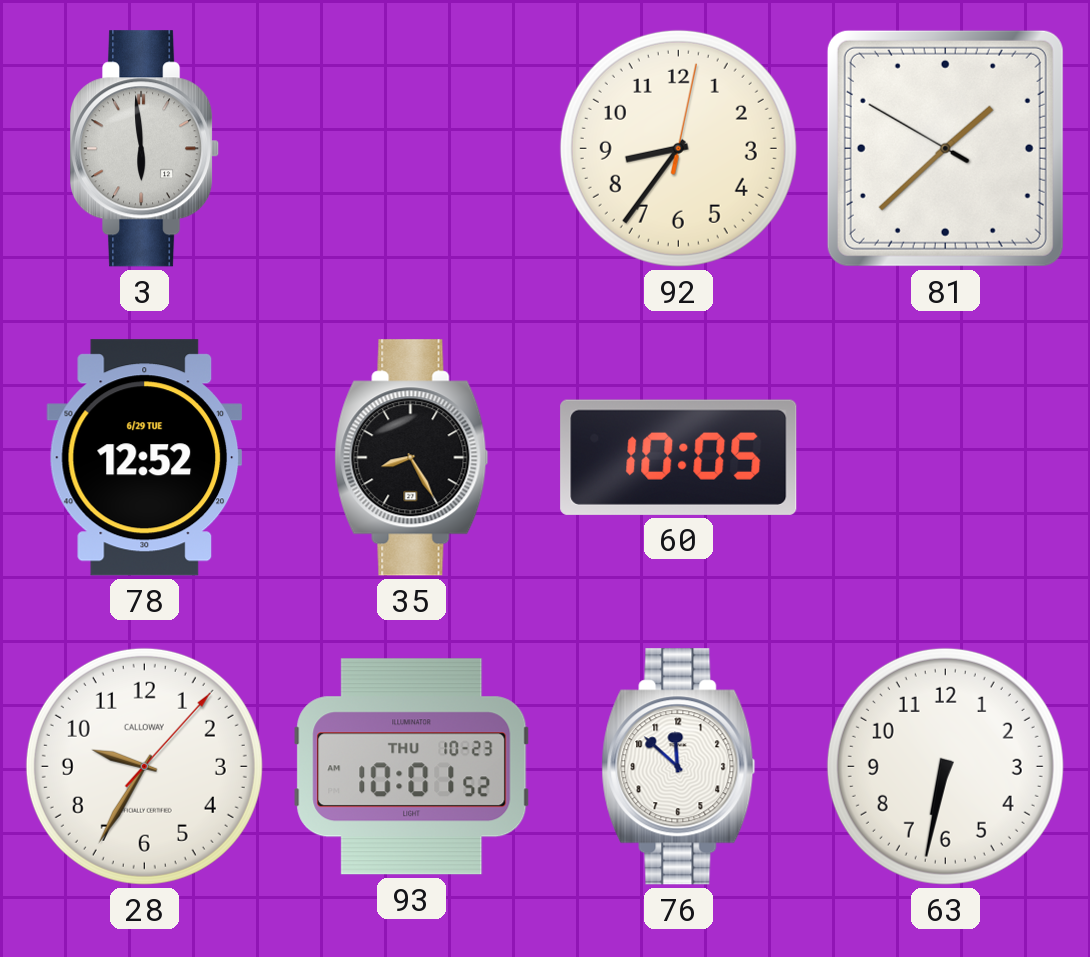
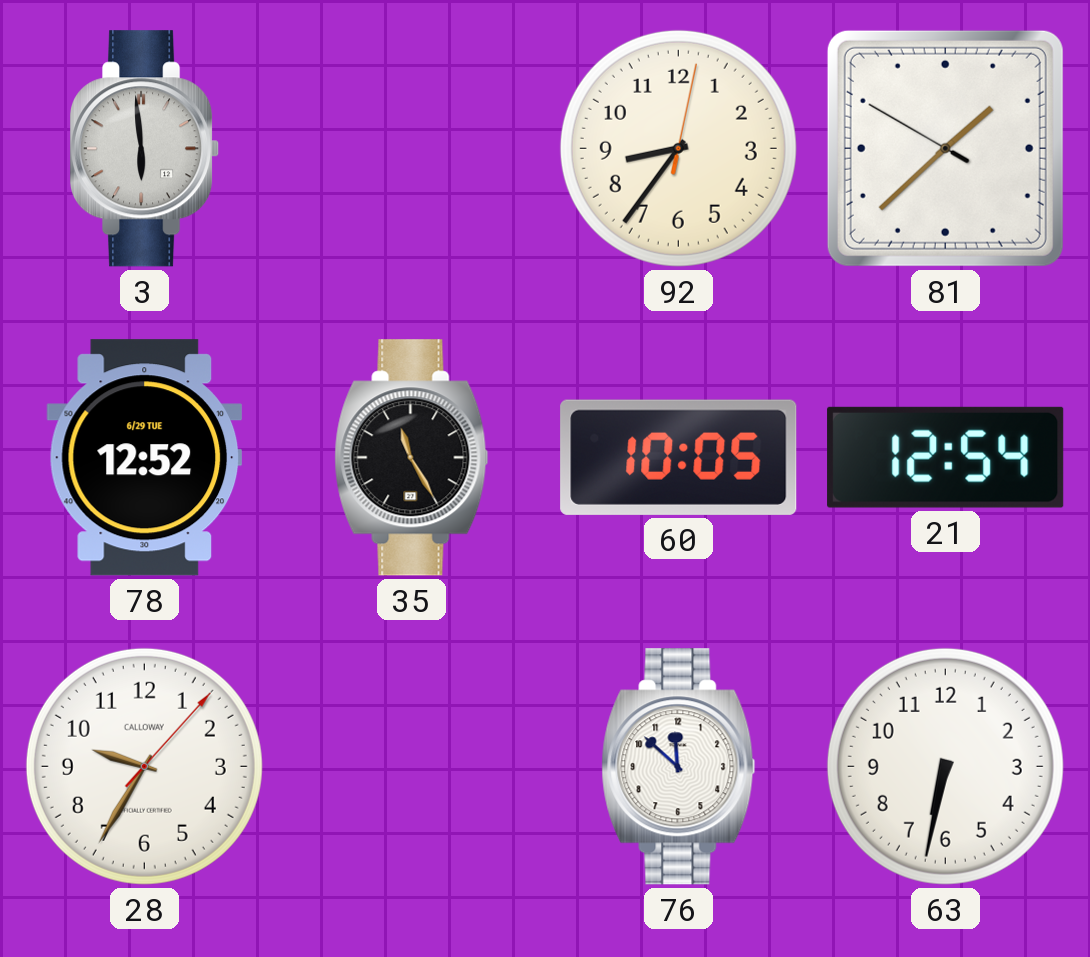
35: 8:25 -> 11:25 (412, 458)
21: none -> 12:54 (946, 457)
93: 10:01 -> none (412, 767)
